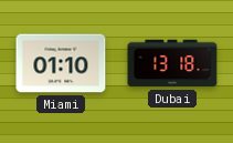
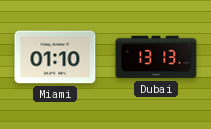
Dubai: 13:18 -> 13:13 (156, 57)
